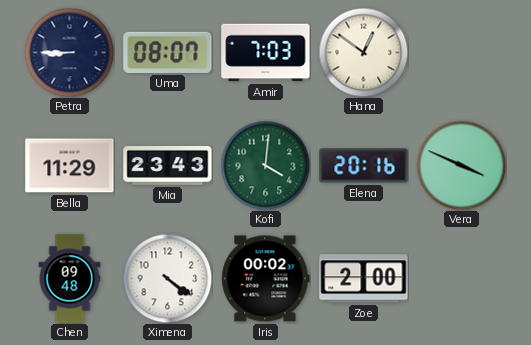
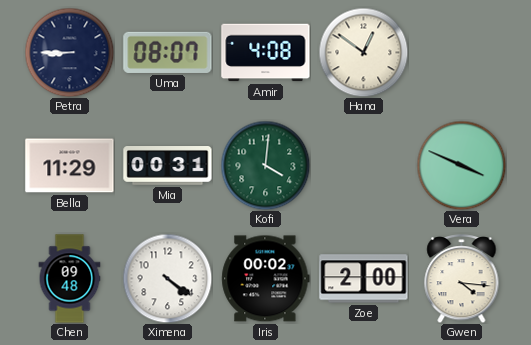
Amir: 7:03 -> 4:08 (266, 53)
Mia: 23:43 -> 00:31 (168, 166)
Elena: 20:16 -> none (364, 166)
Gwen: none -> 4:16 (462, 279)
